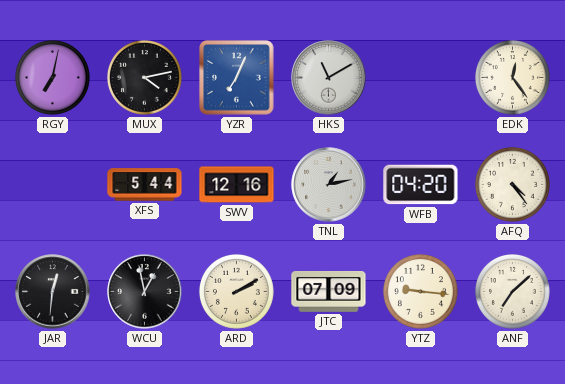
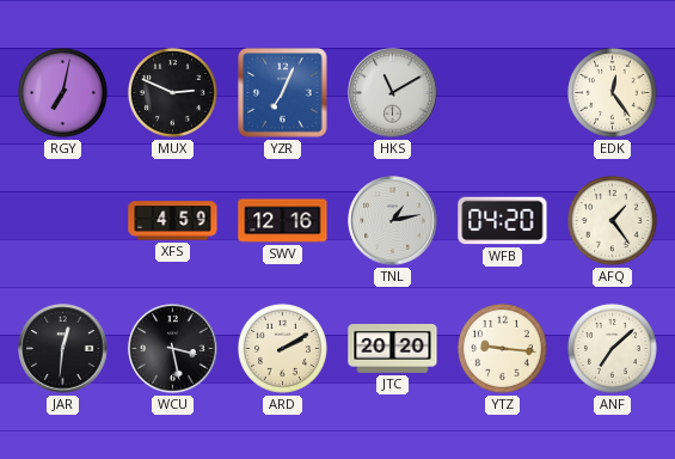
MUX: 4:13 -> 2:49 (172, 92)
XFS: 5:44 -> 4:59 (173, 221)
AFQ: 4:24 -> 1:24 (612, 220)
WCU: 12:58 -> 3:28 (173, 349)
JTC: 07:09 -> 20:20 (393, 349)
